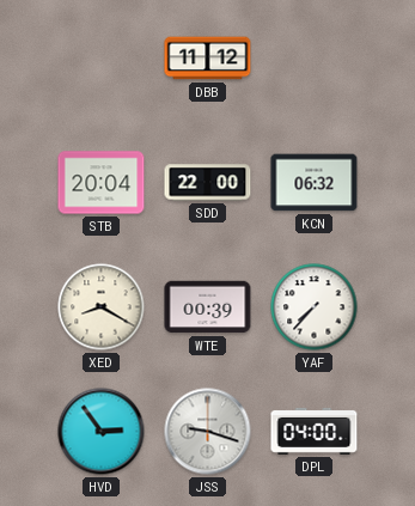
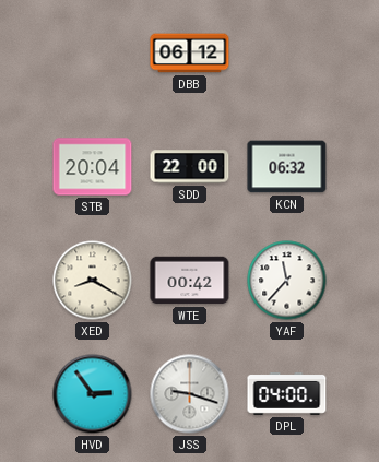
DBB: 11:12 -> 06:12 (190, 54)
WTE: 00:39 -> 00:42 (190, 281)
YAF: 7:37 -> 11:37 (287, 281)
